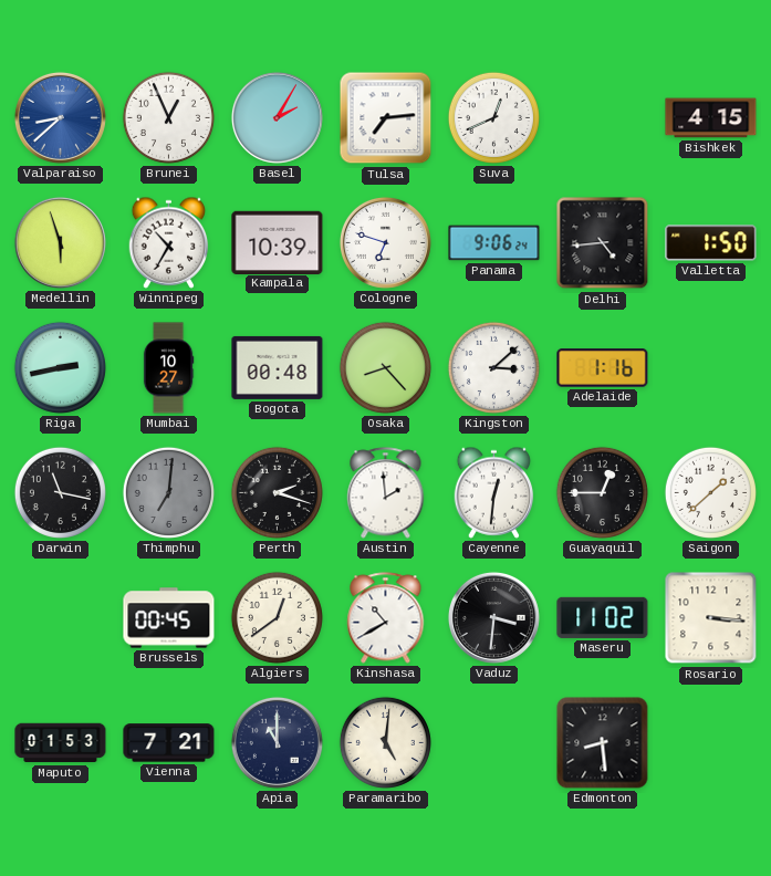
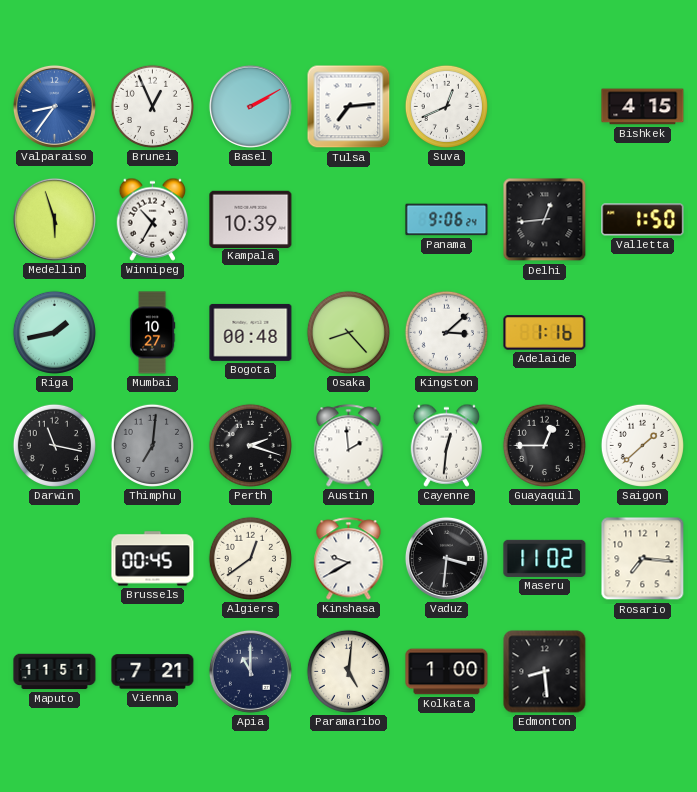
Valparaiso: 8:38 -> 8:36 (54, 106)
Basel: 2:05 -> 2:10 (250, 106)
Cologne: 6:48 -> none (385, 242)
Delhi: 4:44 -> 12:44 (545, 220)
Riga: 2:43 -> 1:43 (54, 332)
Kinshasa: 10:40 -> 9:40 (349, 559)
Rosario: 3:16 -> 7:16 (643, 559)
Maputo: 01:53 -> 11:51 (55, 672)
Kolkata: none -> 1:00 (447, 672)
